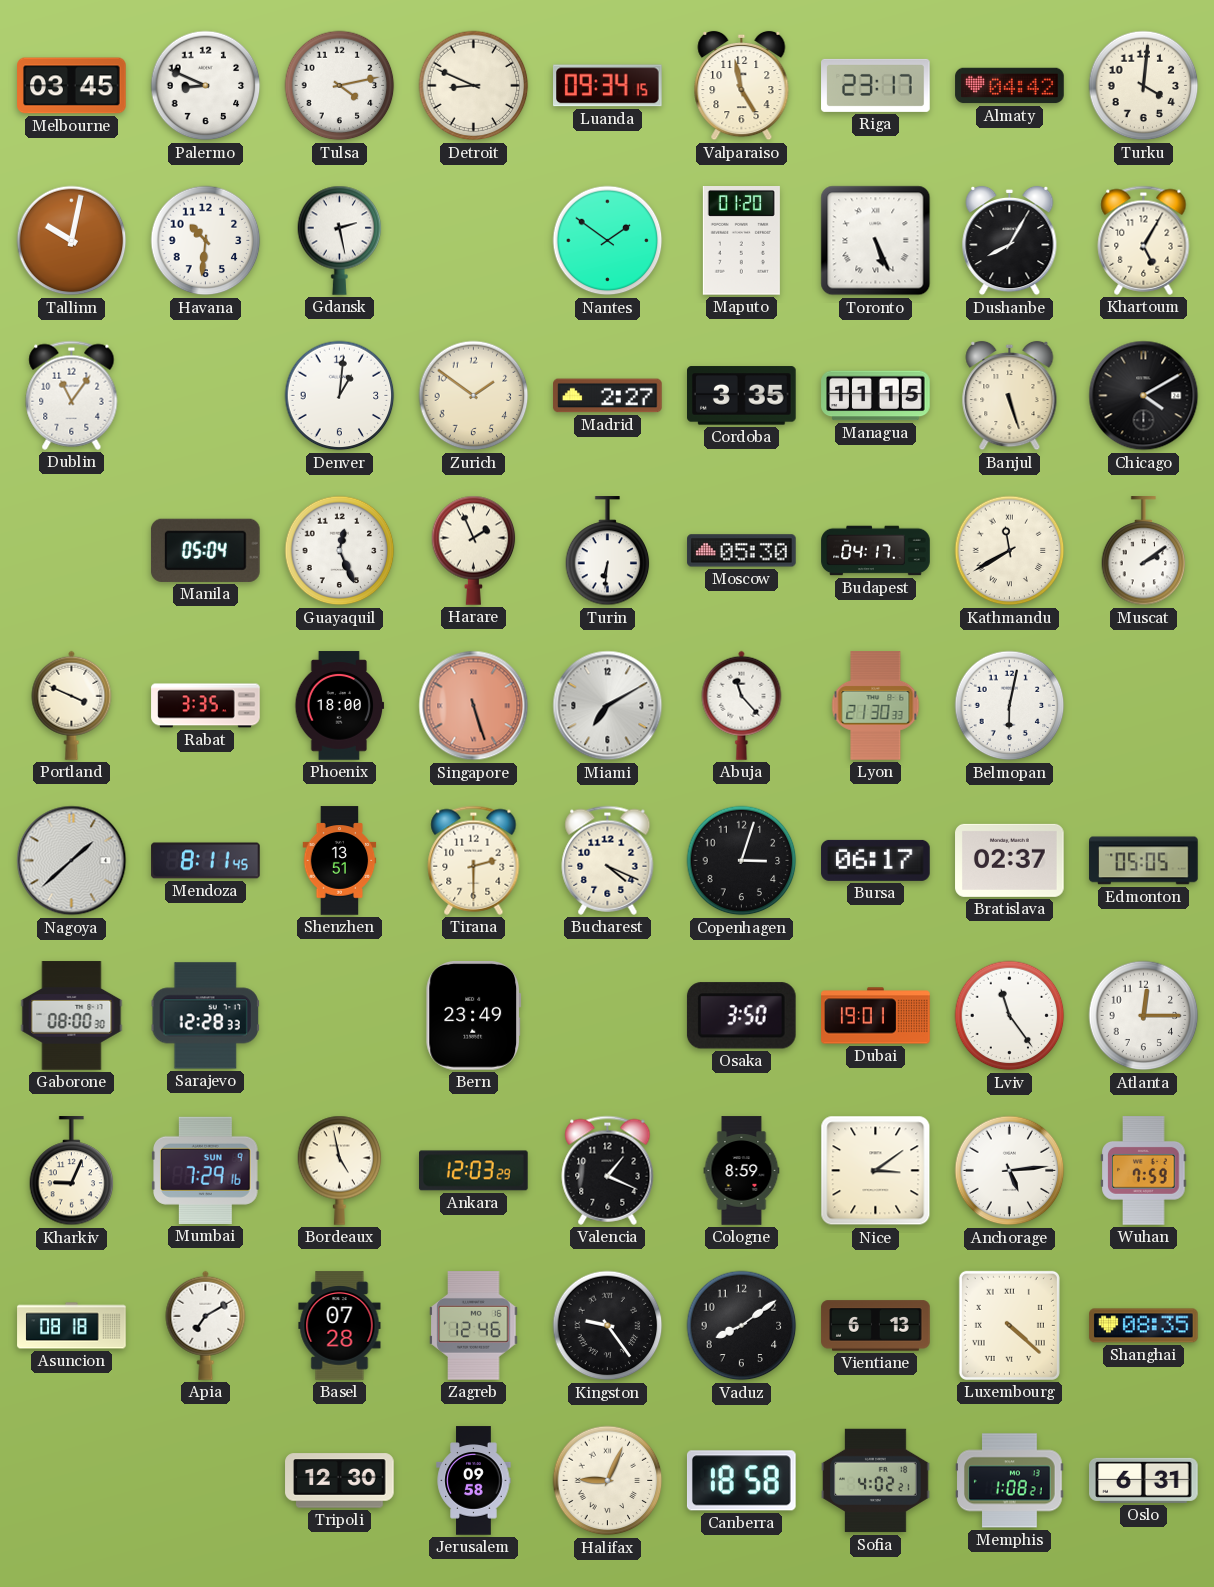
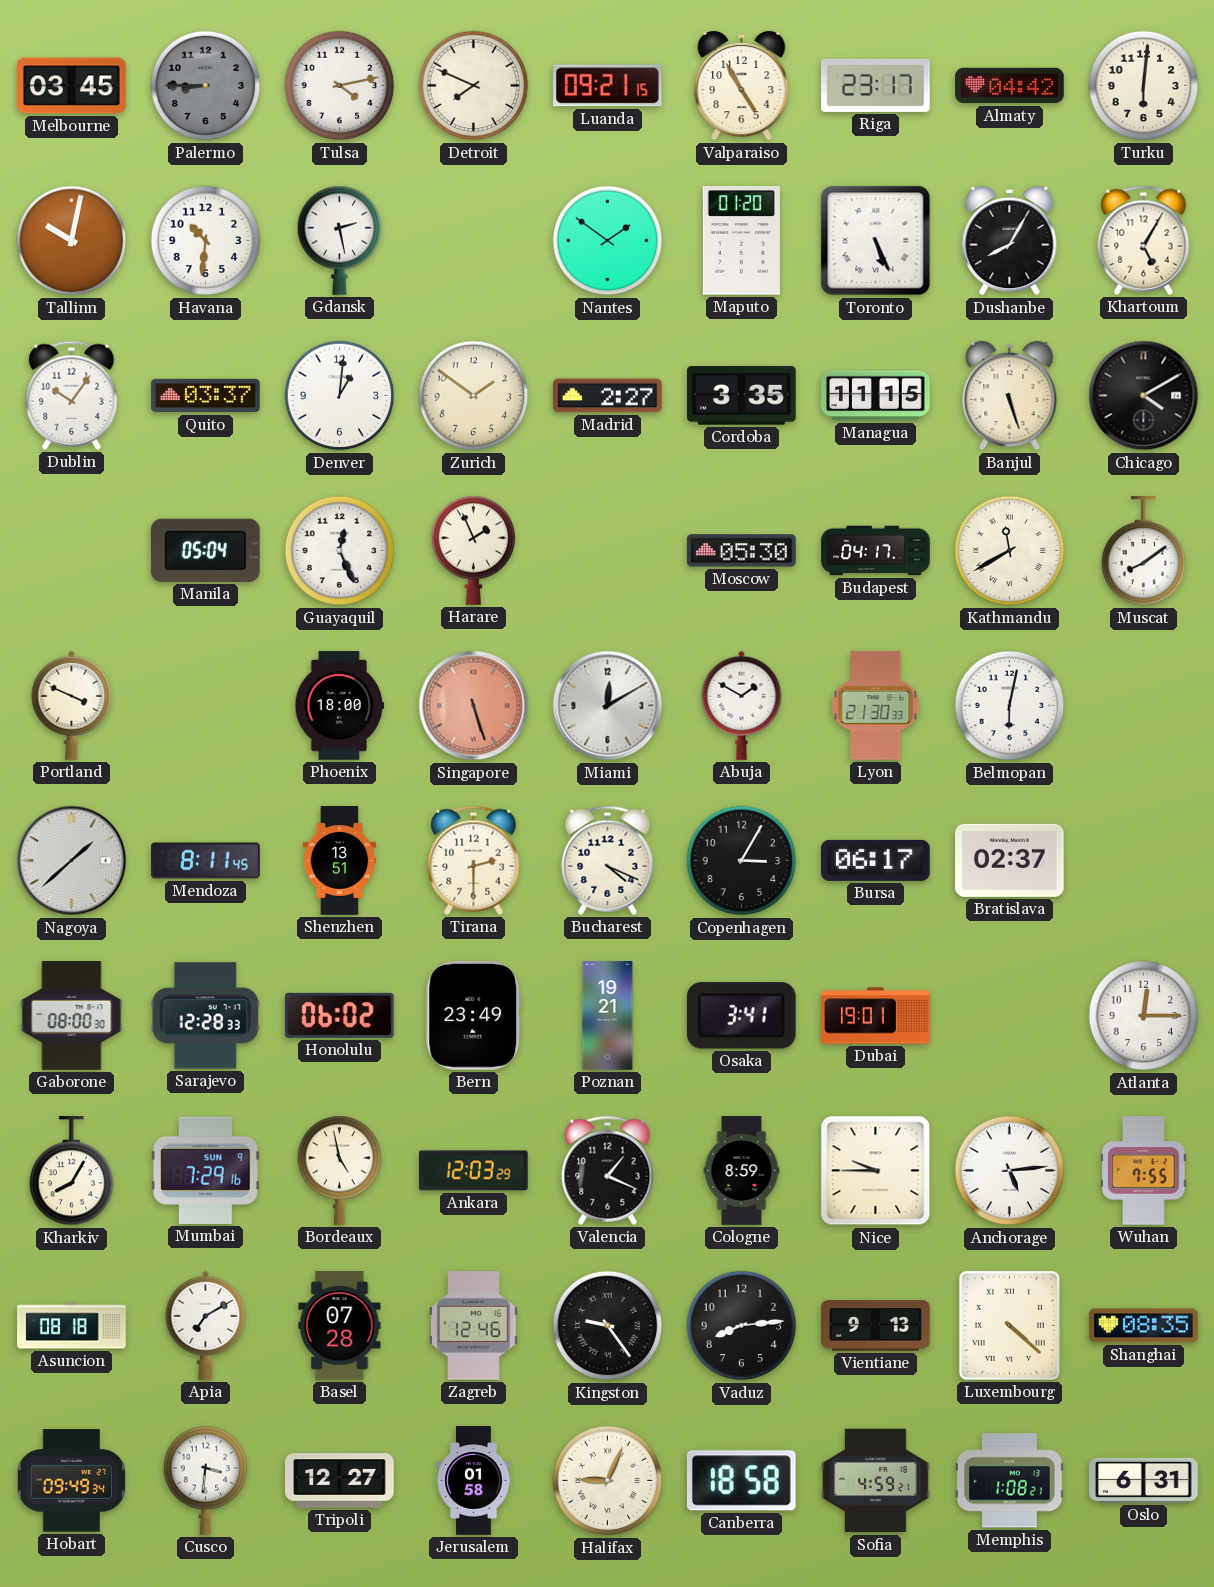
Palermo: 8:49 -> 8:45 (206, 86)
Palermo dial: white -> grey (206, 86)
Detroit: 8:49 -> 7:49 (474, 86)
Luanda: 09:34 -> 09:21 (608, 86)
Valparaiso: 4:58 -> 4:55 (742, 86)
Turku: 4:01 -> 6:01 (1144, 86)
Dublin: 11:06 -> 10:06 (72, 395)
Quito: none -> 03:37 (206, 396)
Turin: 6:31 -> none (608, 551)
Muscat: 2:09 -> 8:09 (1144, 551)
Rabat: 3:35 -> none (206, 706)
Miami: 7:10 -> 12:10 (608, 706)
Abuja: 11:23 -> 1:50 (742, 705)
Copenhagen: 3:03 -> 3:05 (742, 861)
Edmonton: 05:05 -> none (1144, 861)
Honolulu: none -> 06:02 (339, 1015)
Poznan: none -> 19:21 (608, 1016)
Osaka: 3:50 -> 3:41 (741, 1016)
Lviv: 11:24 -> none (1010, 1016)
Kharkiv: 9:04 -> 8:05 (72, 1171)
Nice: 3:09 -> 9:45 (876, 1171)
Wuhan: 7:59 -> 7:55 (1144, 1171)
Vaduz: 8:09 -> 8:14 (742, 1326)
Vientiane: 6:13 -> 9:13 (876, 1326)
Hobart: none -> 09:49 (71, 1481)
Cusco: none -> 3:31 (206, 1480)
Tripoli: 12:30 -> 12:27 (340, 1481)
Jerusalem: 09:58 -> 01:58 (474, 1481)
Sofia: 4:02 -> 4:59 (876, 1481)
